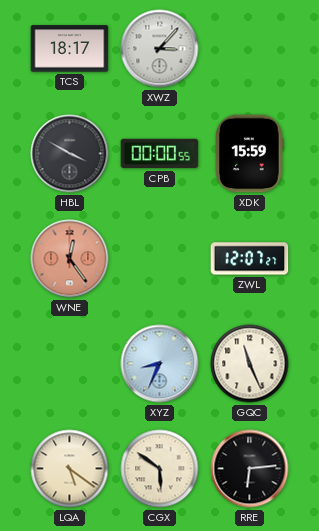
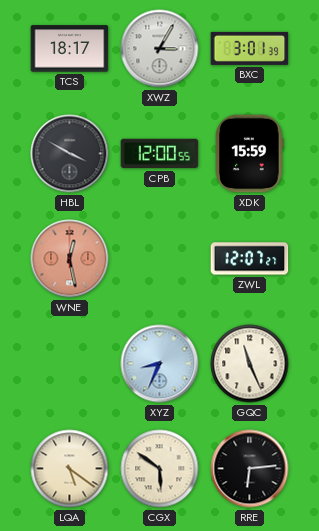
XWZ: 3:07 -> 3:05 (160, 49)
BXC: none -> 3:01 (250, 48)
CPB: 00:00 -> 12:00 (160, 154)
WNE: 12:24 -> 12:28 (70, 259)
